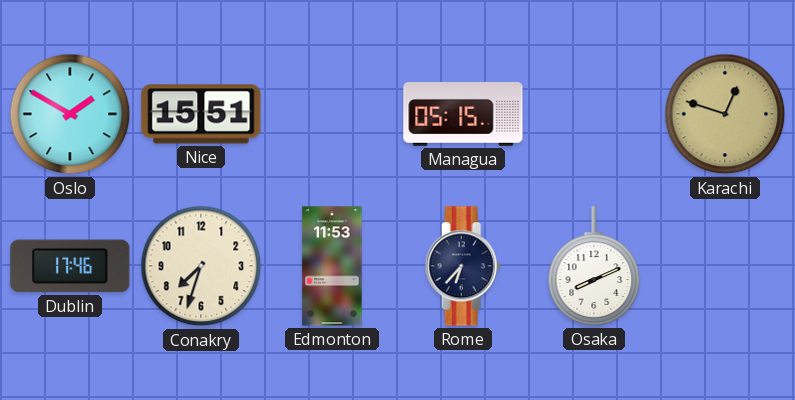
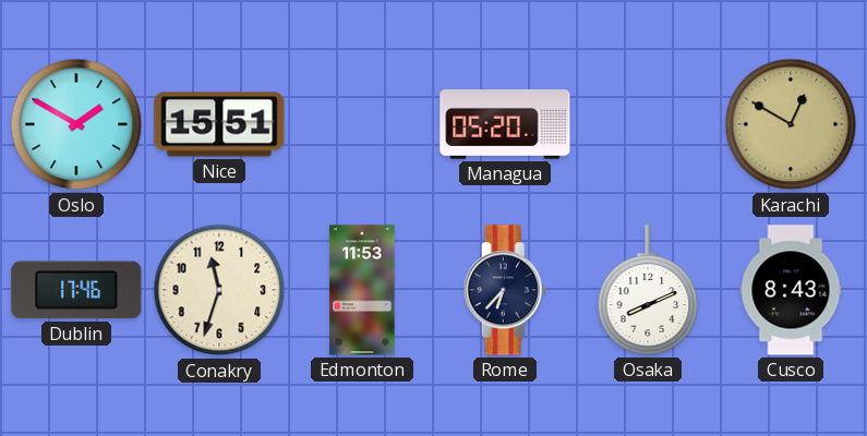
Managua: 05:15 -> 05:20 (505, 125)
Karachi: 12:48 -> 12:50 (791, 124)
Conakry: 7:33 -> 11:33 (219, 290)
Cusco: none -> 8:43 (791, 290)
